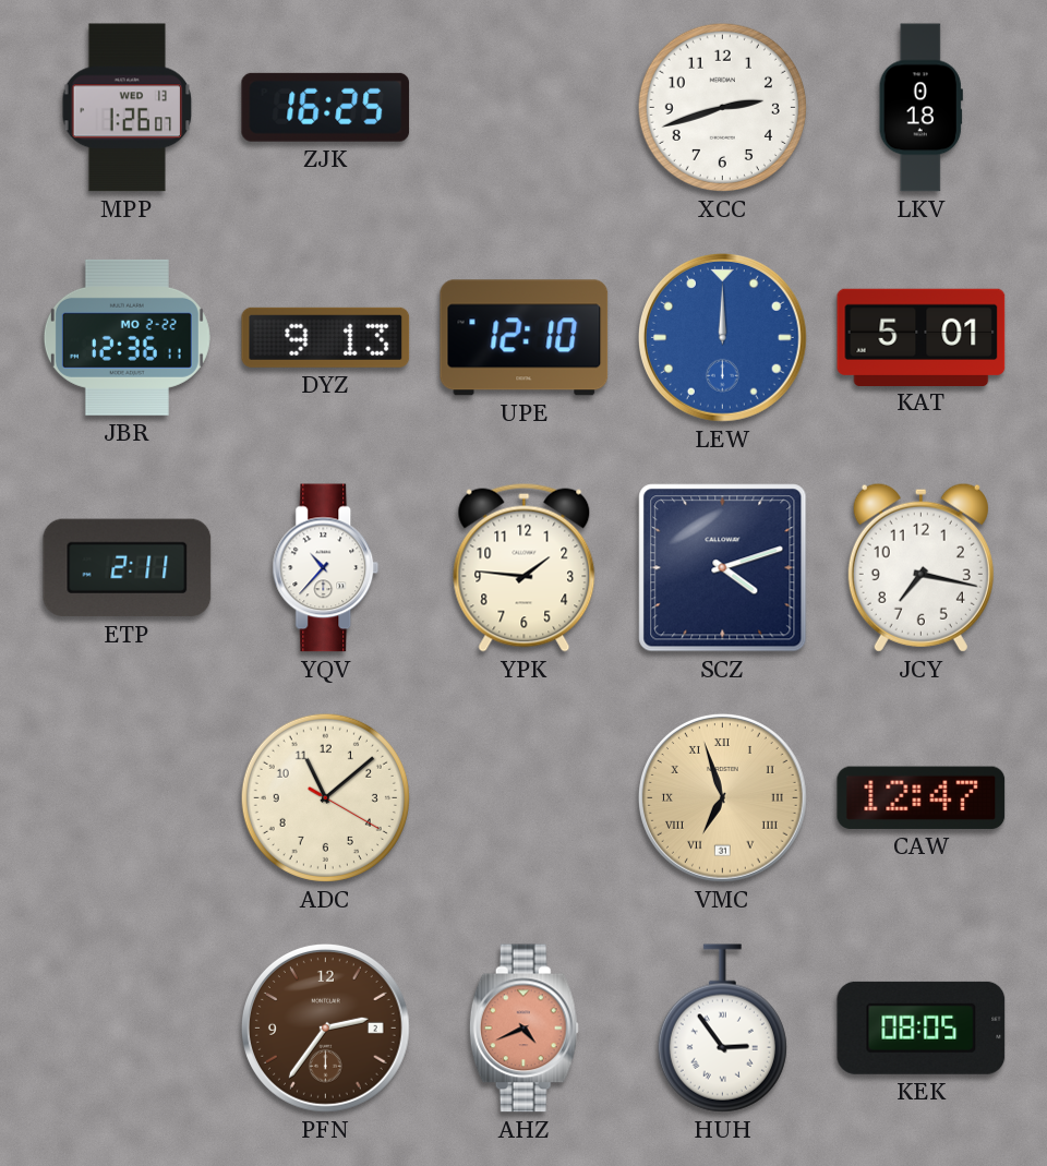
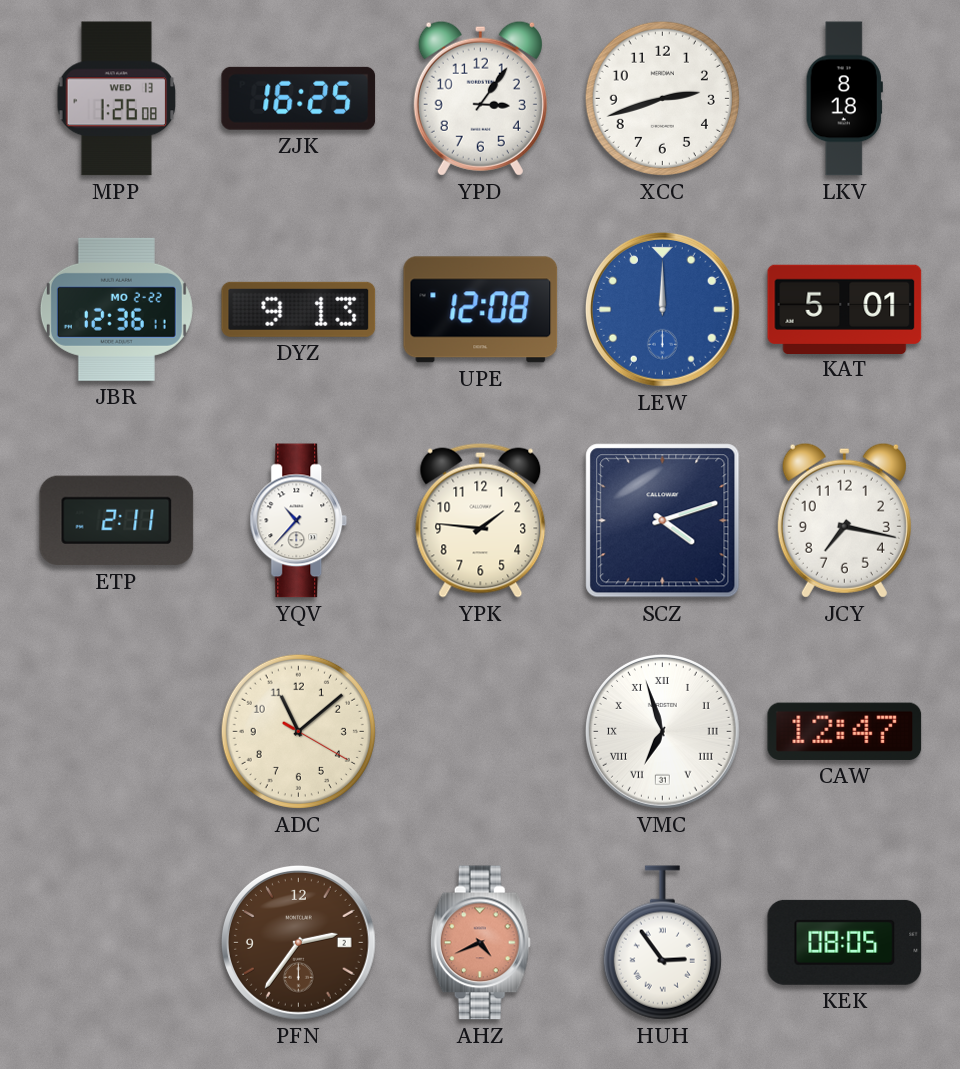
MPP: 1:26:07 -> 1:26:08 (117, 99)
YPD: none -> 3:06 (480, 98)
LKV: 0:18 -> 8:18 (844, 99)
UPE: 12:10 -> 12:08 (481, 310)
VMC dial: champagne -> white (663, 732)
